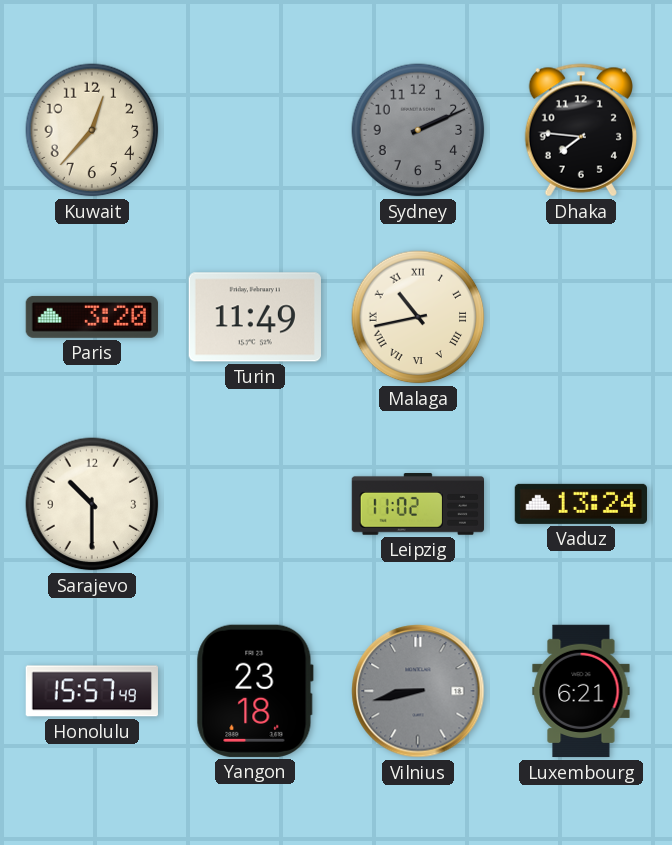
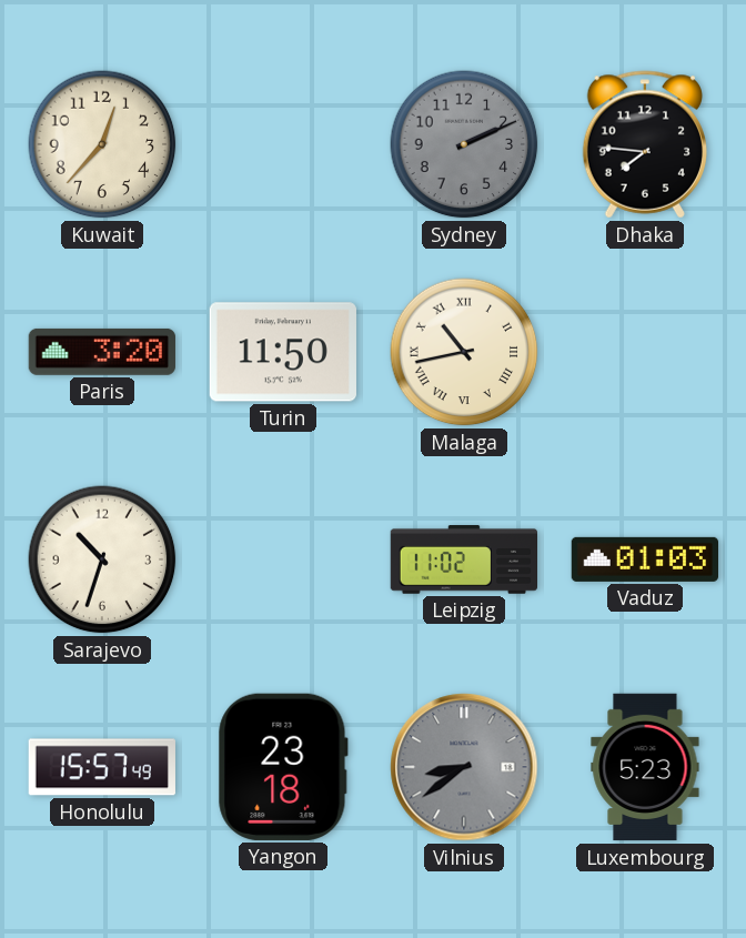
Turin: 11:49 -> 11:50 (283, 352)
Sarajevo: 10:30 -> 10:33 (102, 559)
Vaduz: 13:24 -> 01:03 (644, 559)
Vilnius: 8:43 -> 8:39 (464, 767)
Luxembourg: 6:21 -> 5:23 (645, 767)
